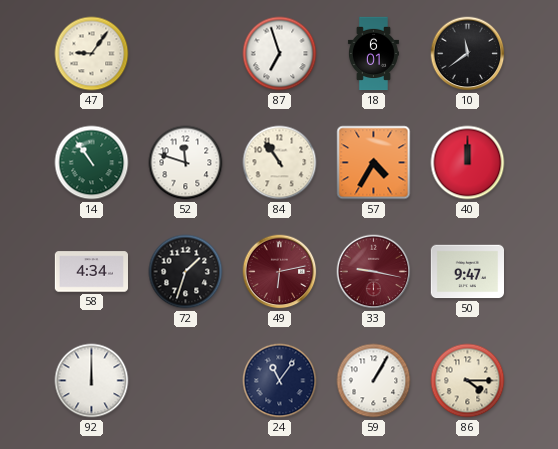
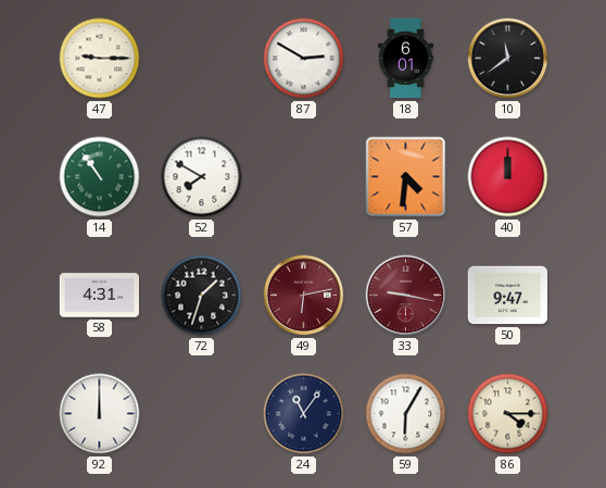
47: 9:06 -> 9:15 (100, 59)
87: 6:57 -> 2:50 (304, 59)
52: 11:48 -> 7:50 (202, 177)
84: 10:54 -> none (280, 163)
57: 4:35 -> 4:31 (406, 177)
58: 4:34 -> 4:31 (99, 296)
59: 1:05 -> 6:05 (406, 414)
